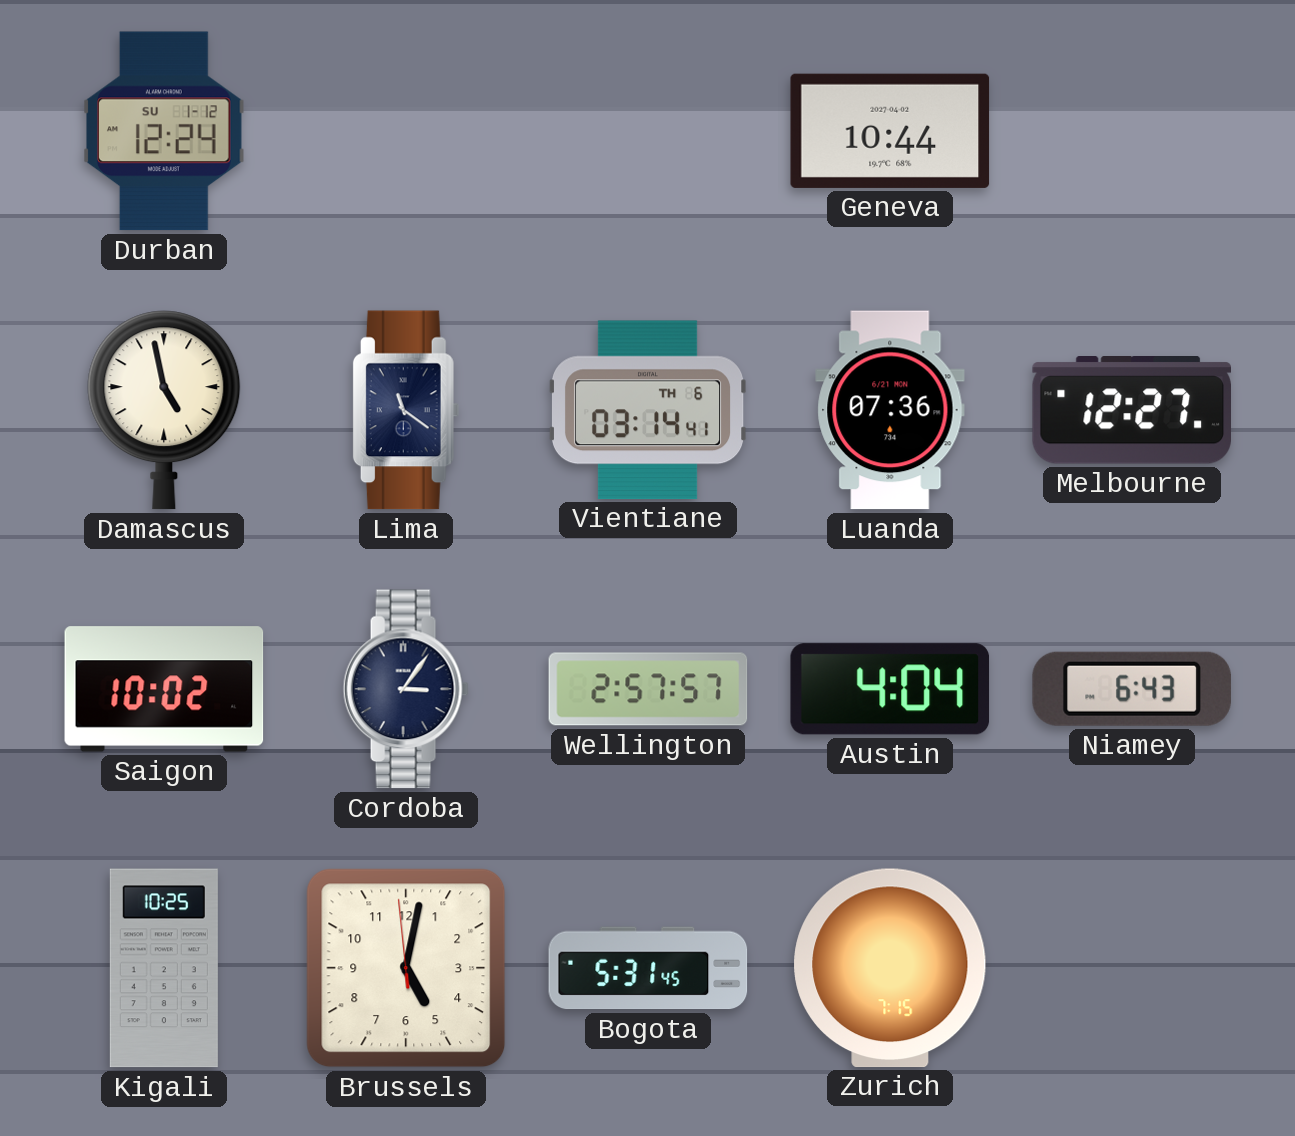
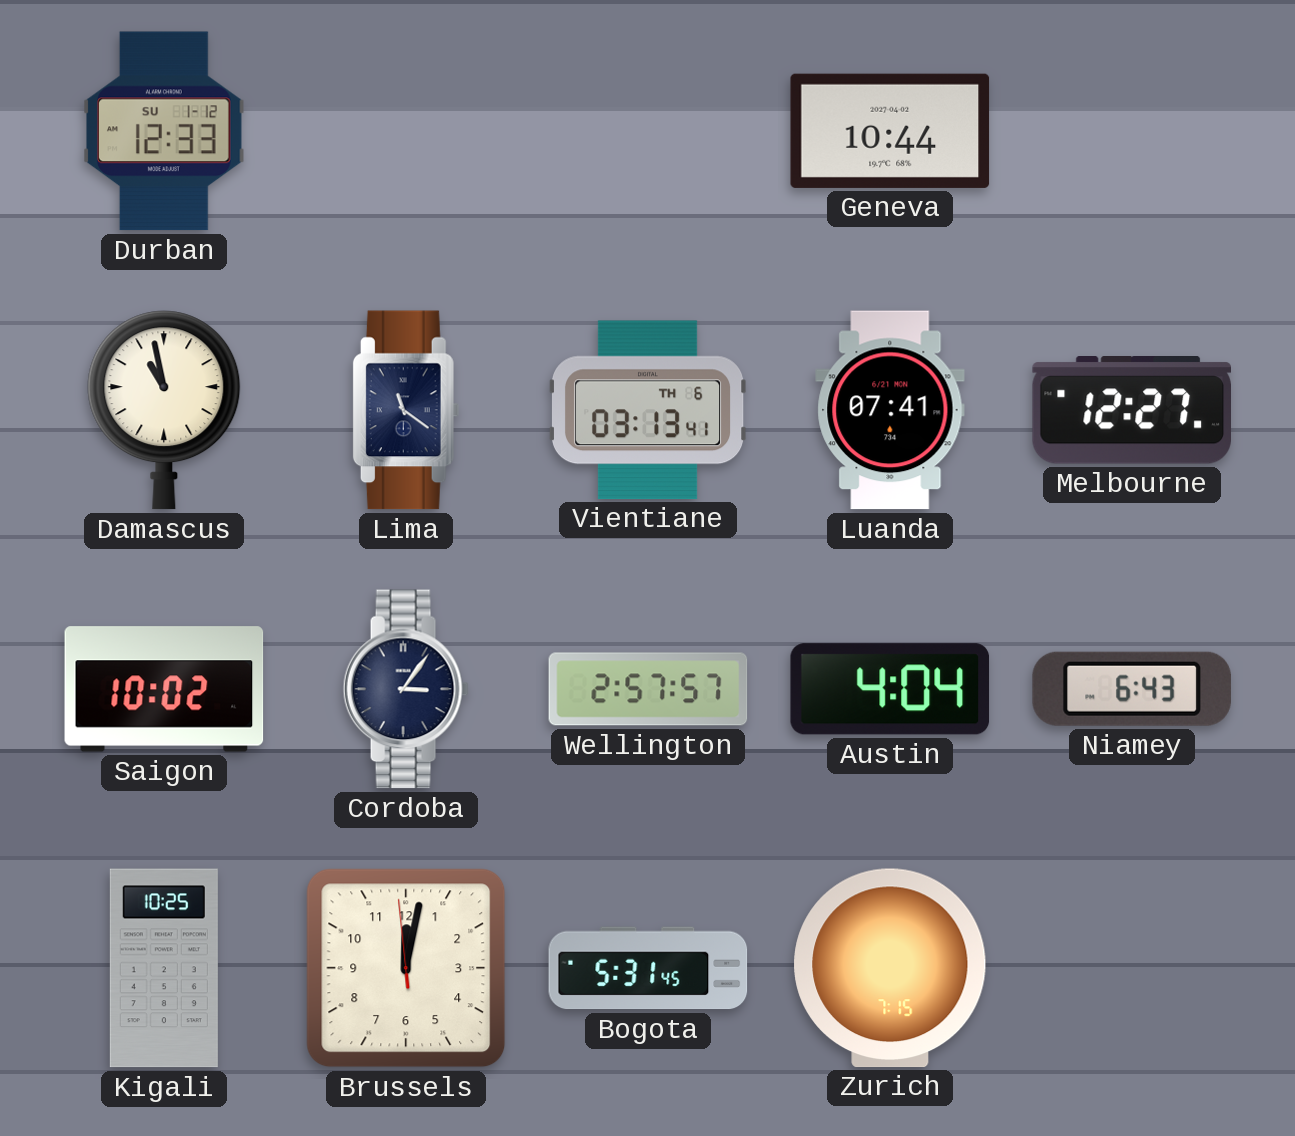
Durban: 12:24 -> 12:33 (164, 131)
Damascus: 4:58 -> 10:58 (164, 410)
Vientiane: 03:14 -> 03:13 (648, 410)
Luanda: 07:36 -> 07:41 (890, 410)
Brussels: 5:01 -> 12:01 (406, 968)
